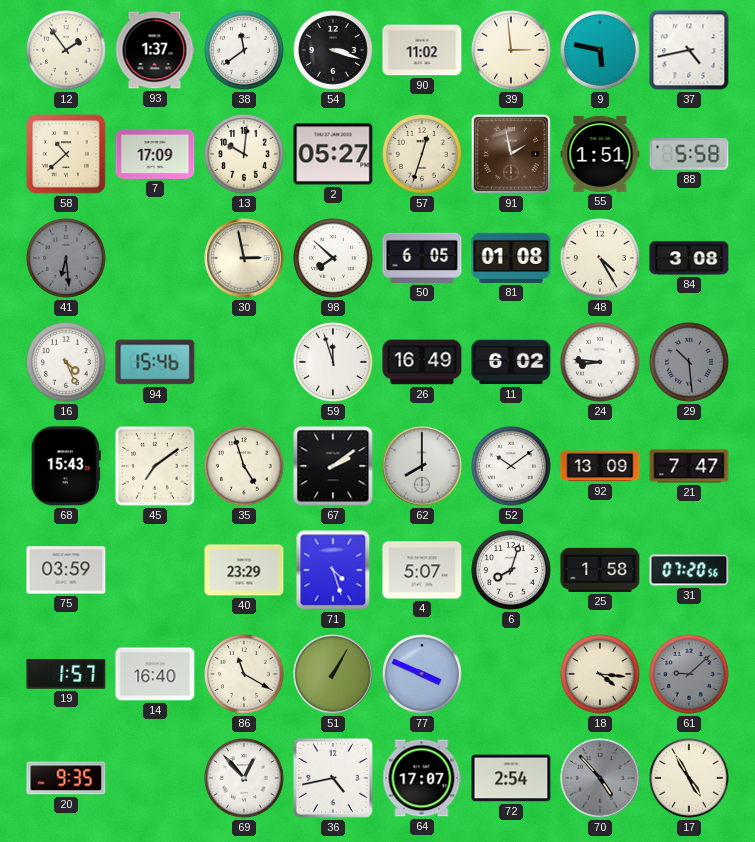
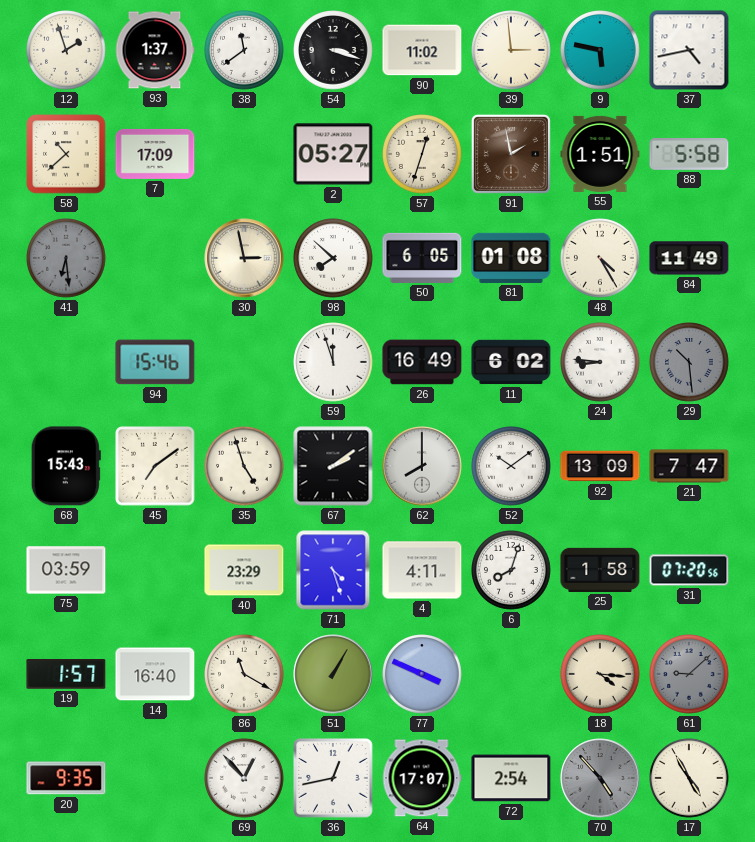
12: 1:54 -> 1:57 (66, 50)
13: 10:01 -> none (244, 154)
84: 3:08 -> 11:49 (689, 258)
16: 4:26 -> none (66, 362)
4: 5:07 -> 4:11 (422, 570)
36: 4:43 -> 12:43 (334, 779)
